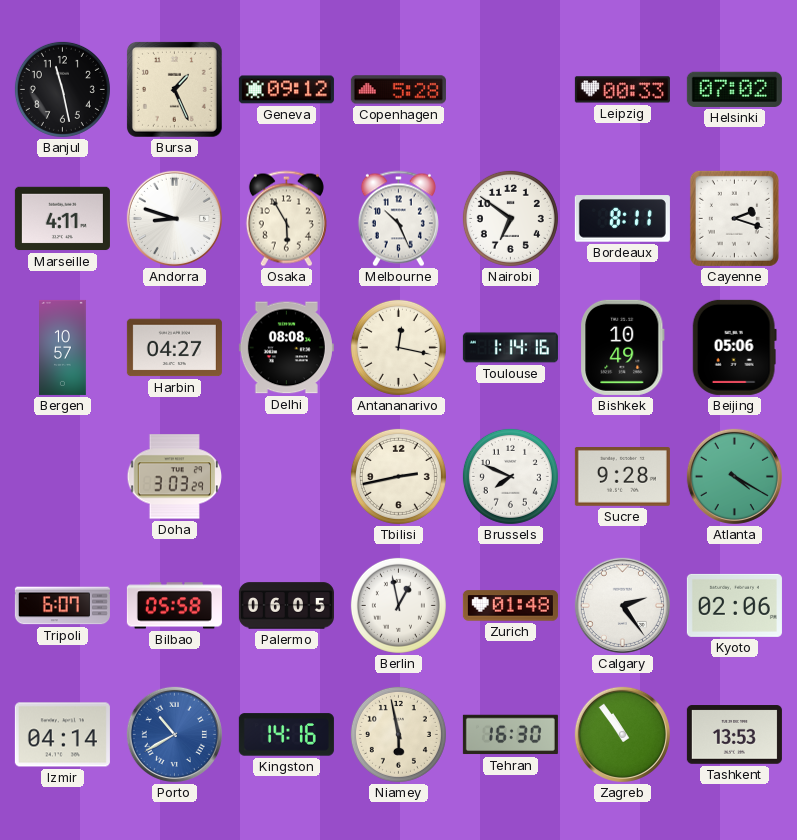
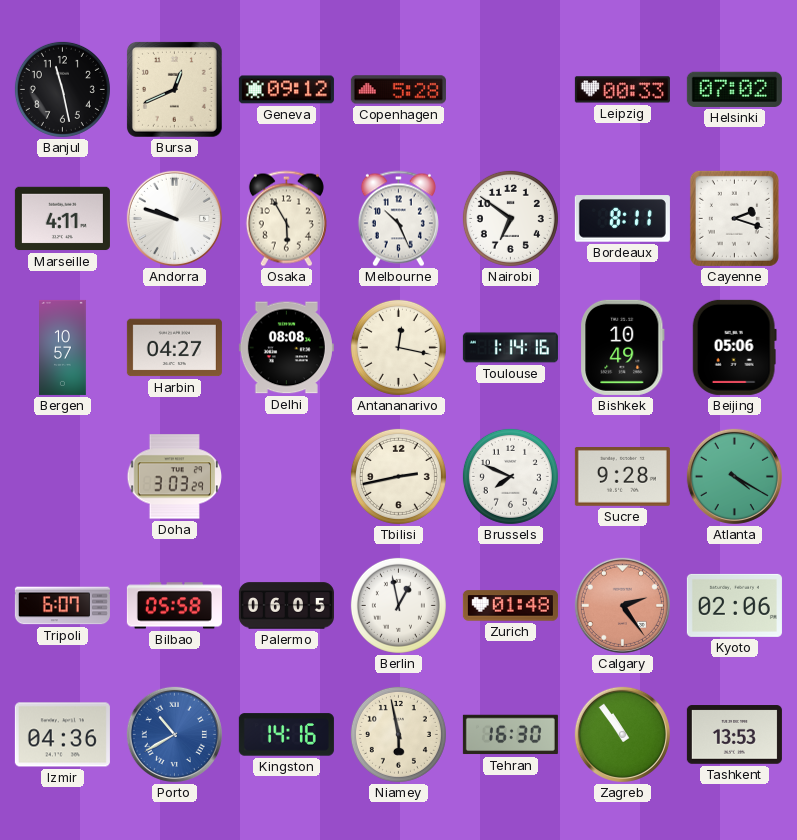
Bursa: 1:26 -> 12:41 (174, 89)
Andorra: 8:48 -> 9:48 (174, 218)
Calgary dial: white -> salmon (622, 605)
Izmir: 04:14 -> 04:36 (62, 735)
